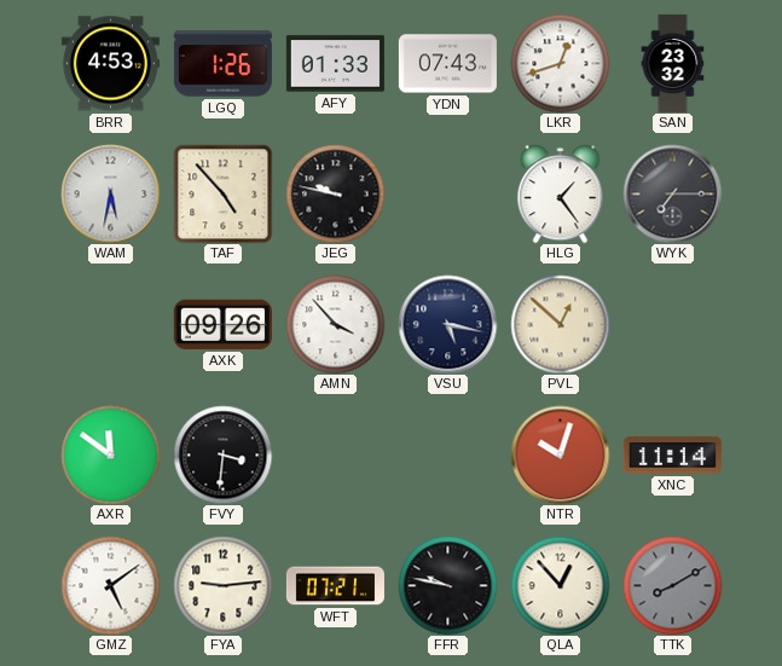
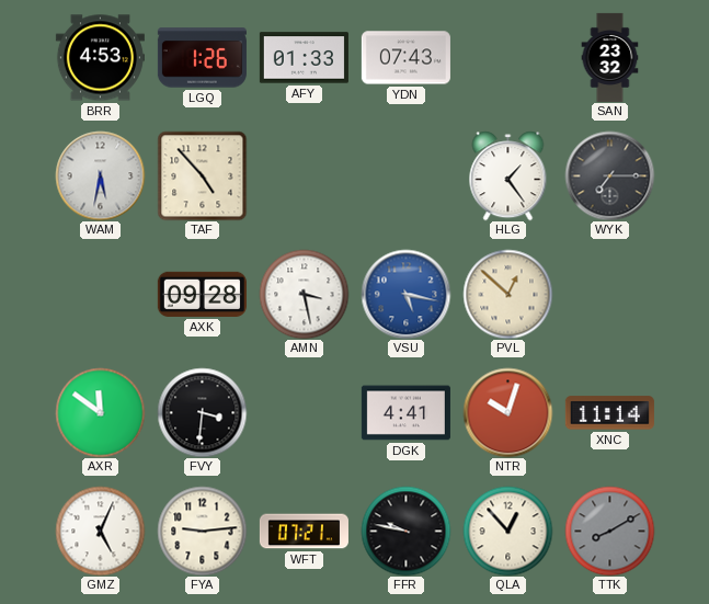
LKR: 12:42 -> none (560, 63)
JEG: 9:47 -> none (335, 193)
AXK: 09:26 -> 09:28 (202, 294)
AMN: 3:53 -> 3:28 (304, 294)
VSU dial: navy -> blue (405, 294)
DGK: none -> 4:41 (405, 413)
GMZ: 5:09 -> 5:04 (100, 531)
